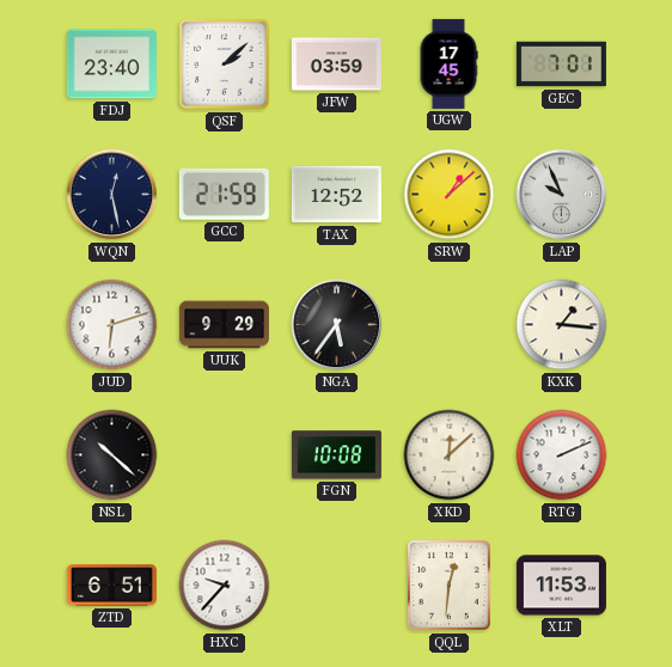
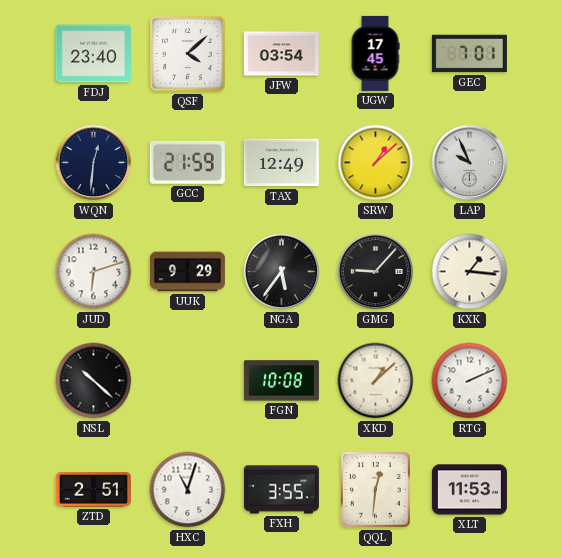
QSF: 2:08 -> 4:08 (188, 54)
JFW: 03:59 -> 03:54 (281, 54)
WQN: 12:28 -> 12:31 (94, 163)
TAX: 12:52 -> 12:49 (281, 163)
GMG: none -> 9:07 (376, 272)
XKD: 12:08 -> 1:08 (376, 381)
ZTD: 6:51 -> 2:51 (93, 490)
HXC: 9:37 -> 11:03 (188, 490)
FXH: none -> 3:55 (281, 490)
